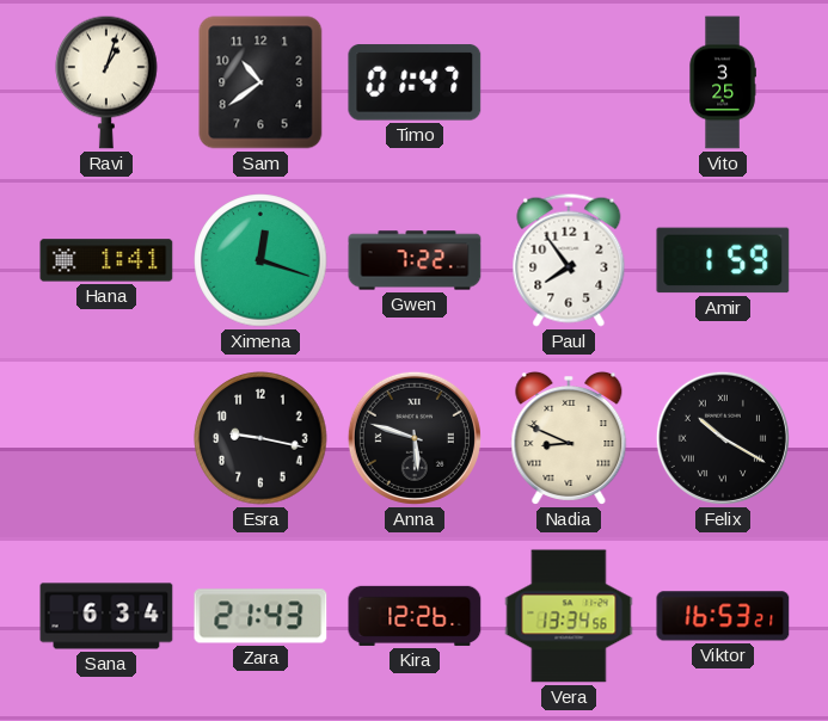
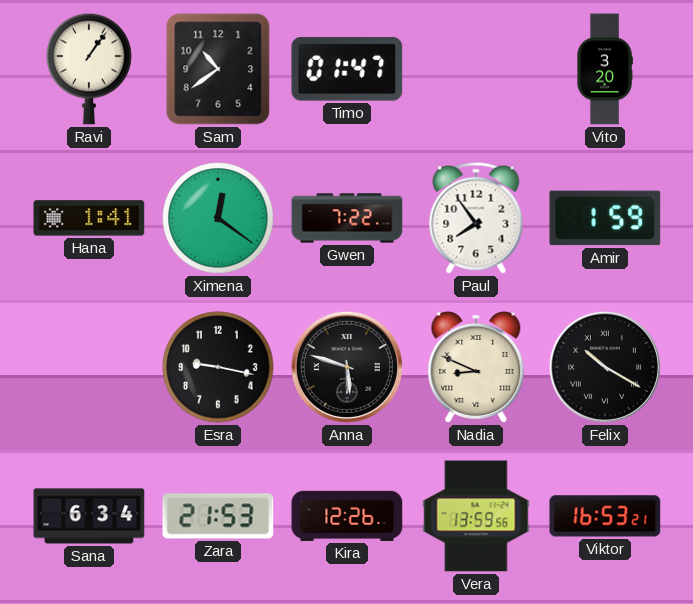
Ravi: 1:03 -> 1:06 (89, 69)
Vito: 3:25 -> 3:20 (605, 69)
Ximena: 12:18 -> 12:21 (218, 218)
Zara: 21:43 -> 21:53 (218, 516)
Vera: 13:34 -> 13:59 (476, 516)
